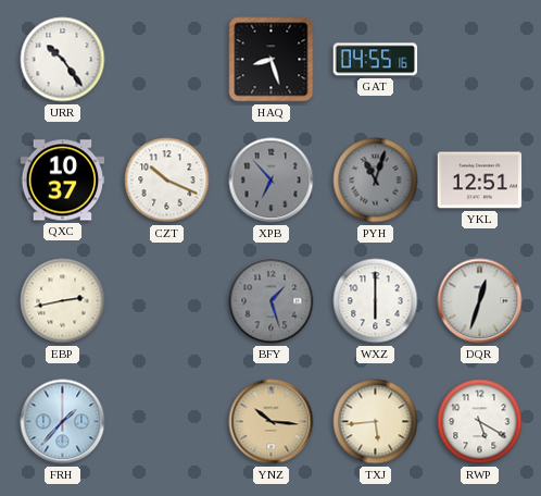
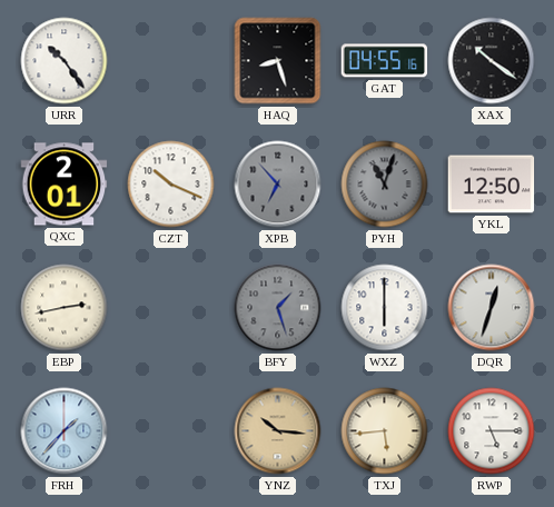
XAX: none -> 10:21 (492, 61)
QXC: 10:37 -> 2:01 (65, 185)
YKL: 12:51 -> 12:50 (492, 185)
RWP: 5:20 -> 5:15 (492, 431)
